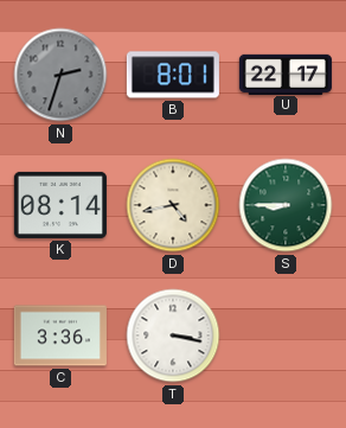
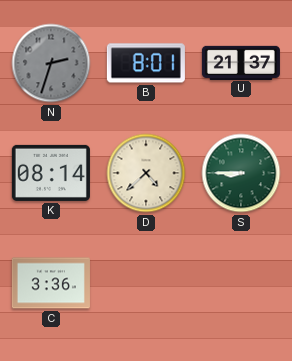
U: 22:17 -> 21:37 (241, 62)
D: 4:43 -> 4:38 (146, 173)
T: 3:17 -> none (173, 336)
